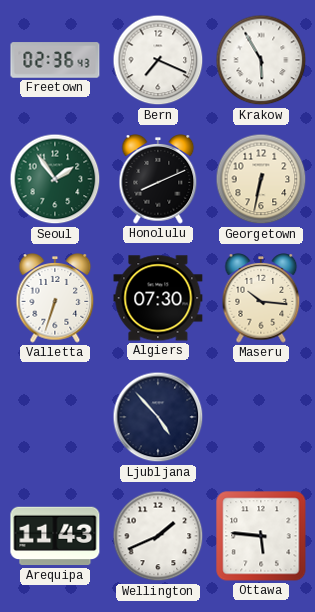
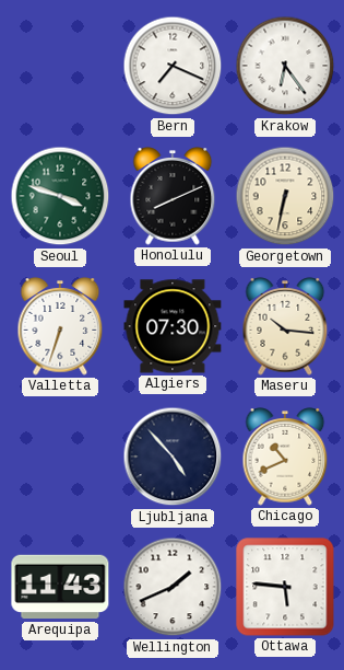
Freetown: 02:36 -> none (55, 60)
Krakow: 5:55 -> 6:24 (285, 66)
Seoul: 1:54 -> 3:48 (60, 196)
Chicago: none -> 10:41 (285, 457)
